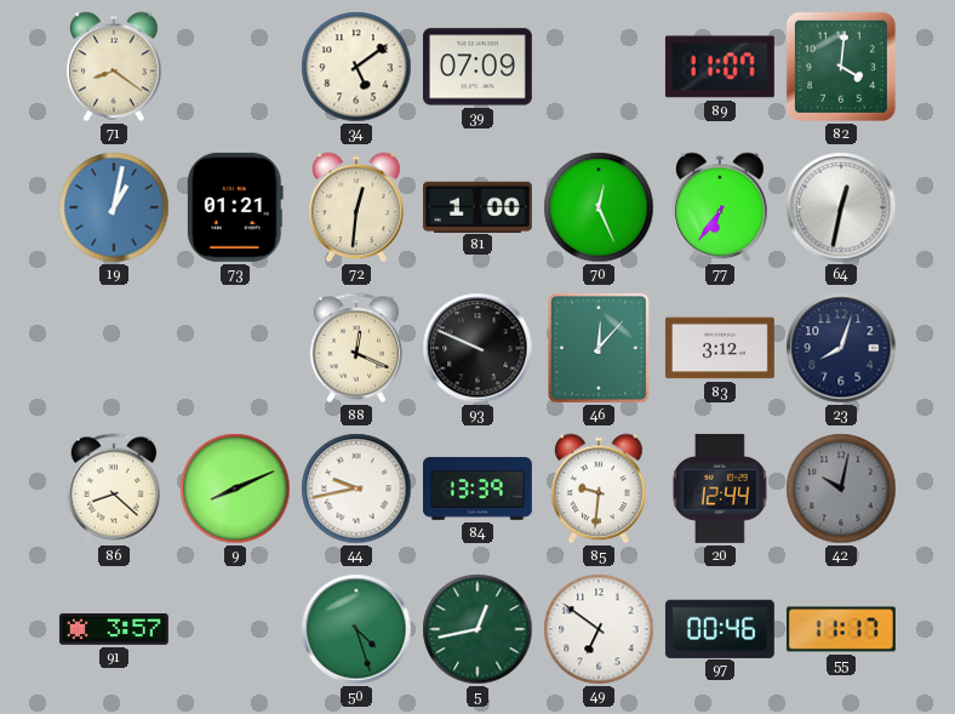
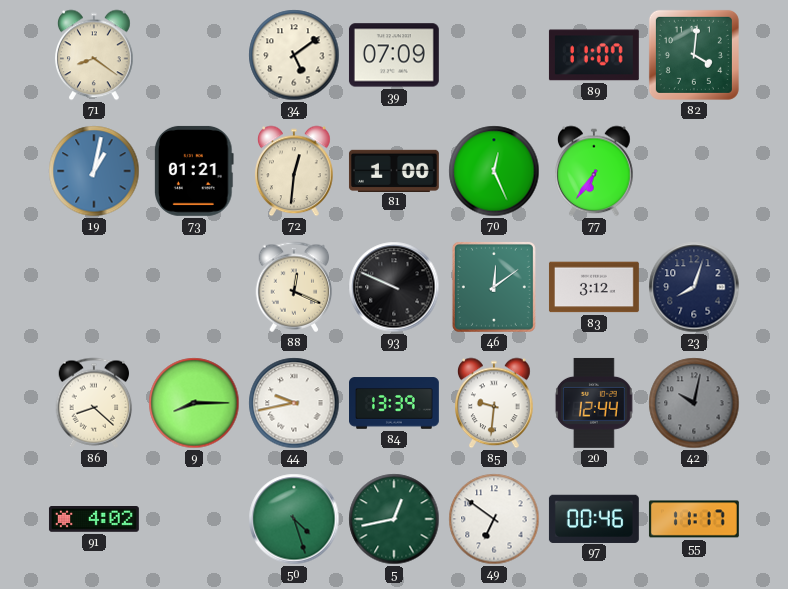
64: 12:32 -> none (841, 207)
46: 12:07 -> 12:09 (494, 287)
9: 8:11 -> 8:15 (194, 403)
91: 3:57 -> 4:02 (94, 520)
